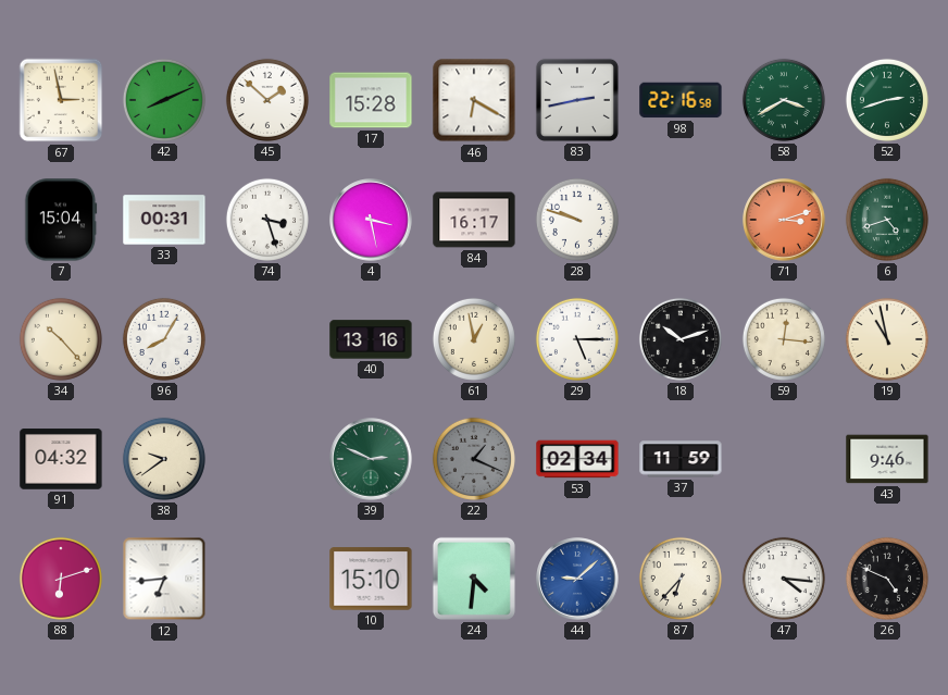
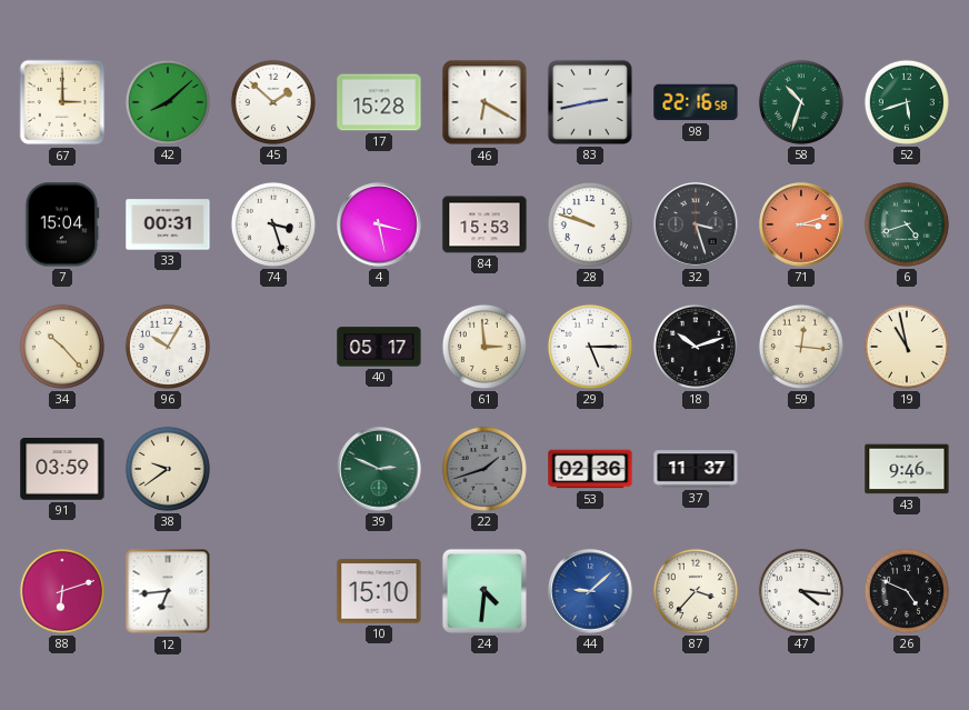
67: 2:58 -> 3:00 (62, 102)
42: 8:11 -> 8:08 (168, 102)
58: 3:40 -> 10:33 (801, 102)
52: 2:42 -> 5:42 (907, 102)
84: 16:17 -> 15:53 (484, 224)
32: none -> 3:27 (696, 224)
96: 8:05 -> 10:05 (168, 347)
40: 13:16 -> 05:17 (379, 347)
61: 12:58 -> 2:59 (484, 347)
91: 04:32 -> 03:59 (62, 469)
22: 1:19 -> 1:42 (484, 469)
53: 02:34 -> 02:36 (590, 469)
37: 11:59 -> 11:37 (696, 469)
87: 6:37 -> 3:37 (696, 591)
